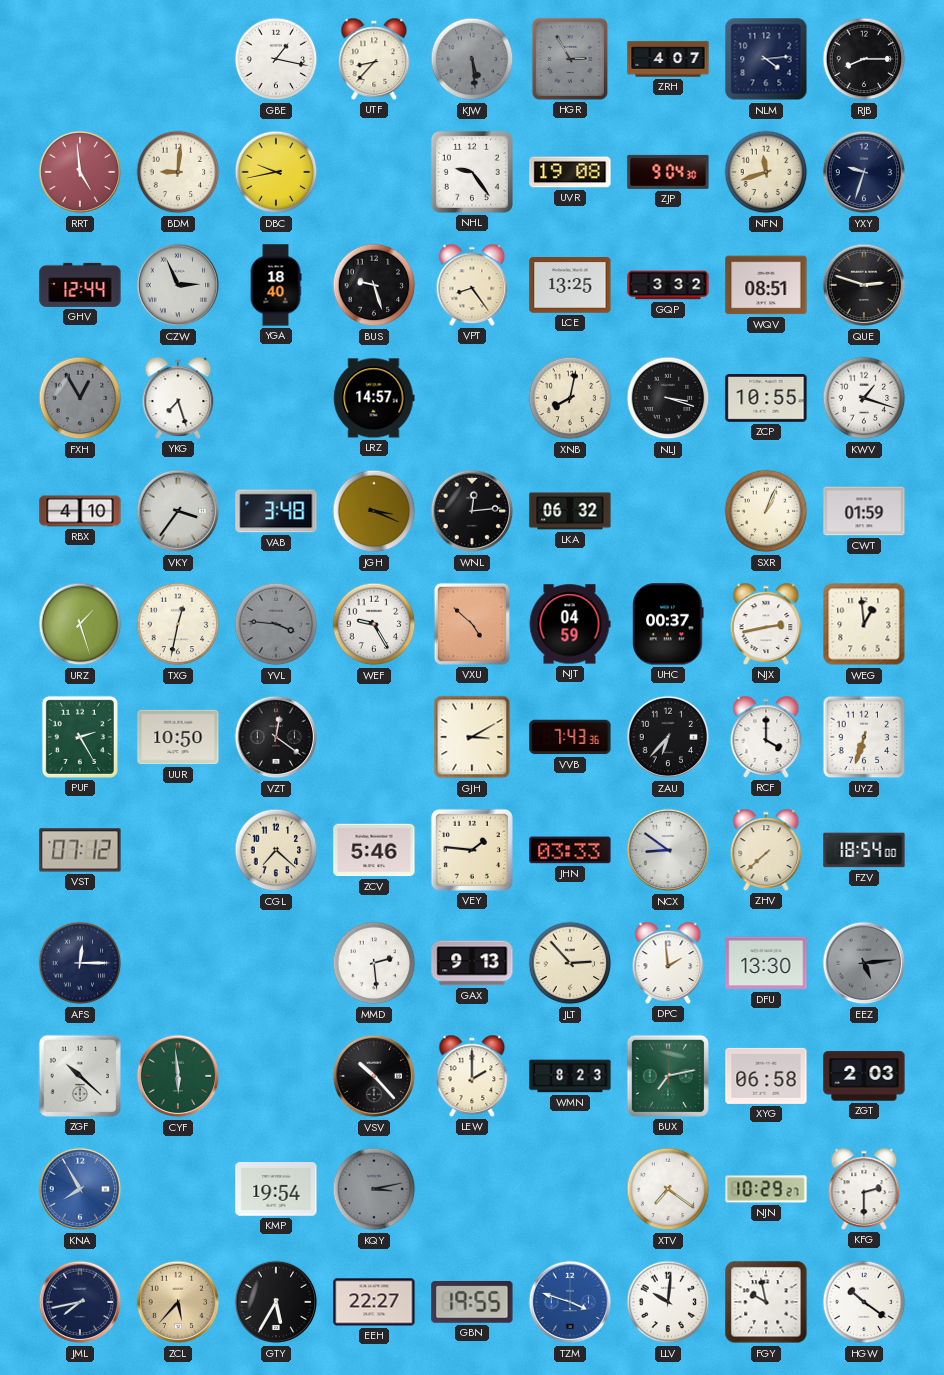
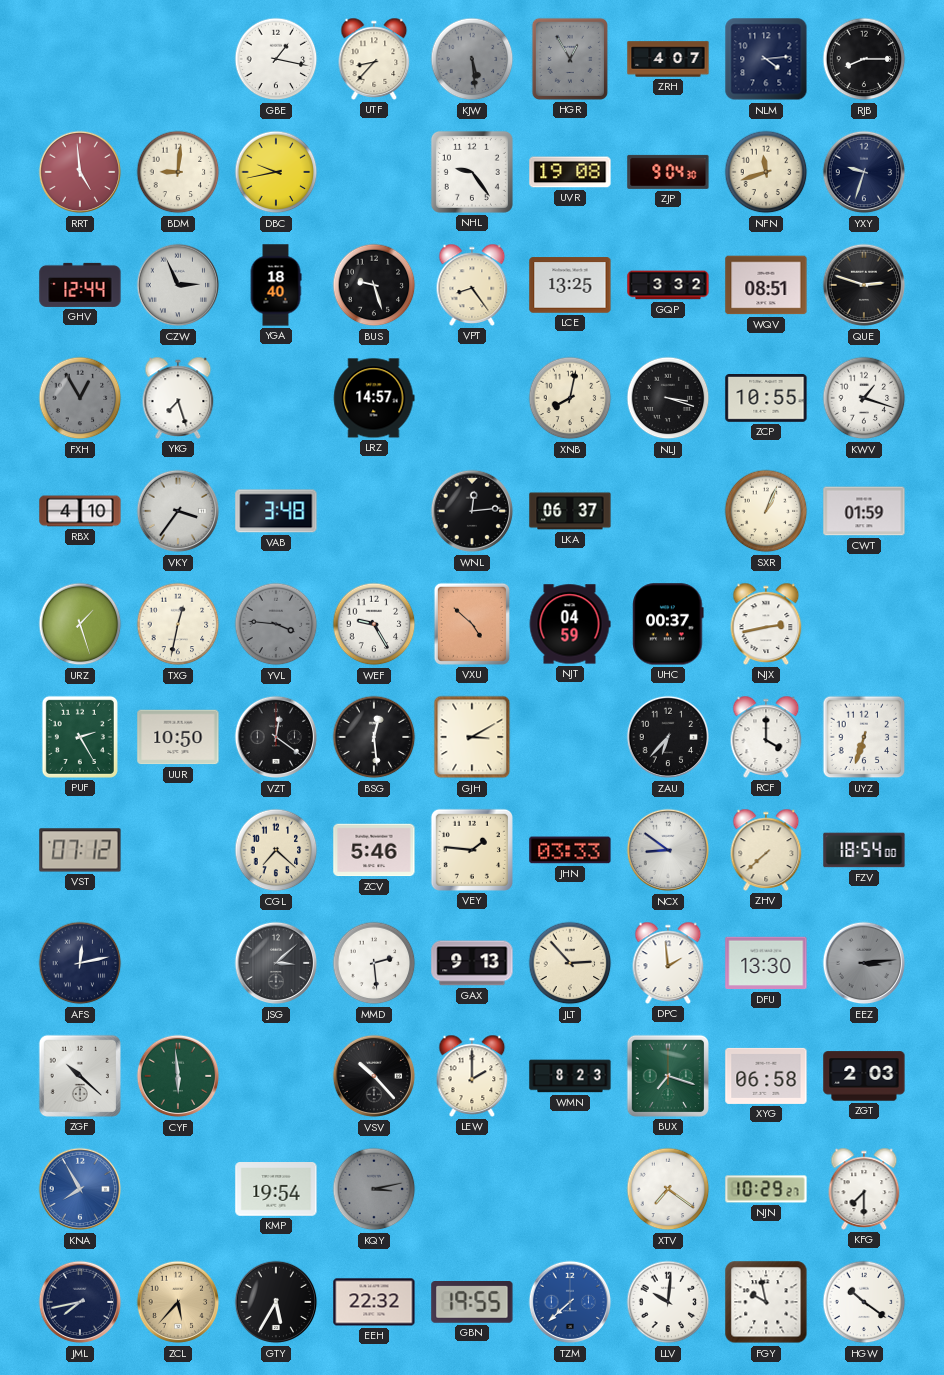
HGR: 2:55 -> 12:55 (570, 59)
JGH: 3:19 -> none (374, 511)
LKA: 06:32 -> 06:37 (570, 511)
WEG: 12:59 -> none (864, 624)
BSG: none -> 12:29 (374, 737)
VVB: 7:43 -> none (570, 737)
AFS: 12:15 -> 12:13 (80, 963)
JSG: none -> 3:08 (276, 963)
EEZ: 5:14 -> 3:14 (864, 963)
BUX: 7:13 -> 7:18 (668, 1076)
KFG: 2:30 -> 7:30 (864, 1189)
EEH: 22:27 -> 22:32 (374, 1302)
TZM: 3:48 -> 7:38 (570, 1302)
